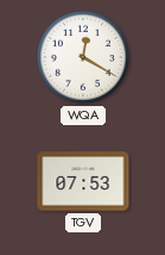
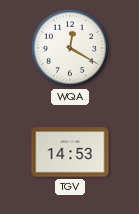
TGV: 07:53 -> 14:53 (70, 152)
